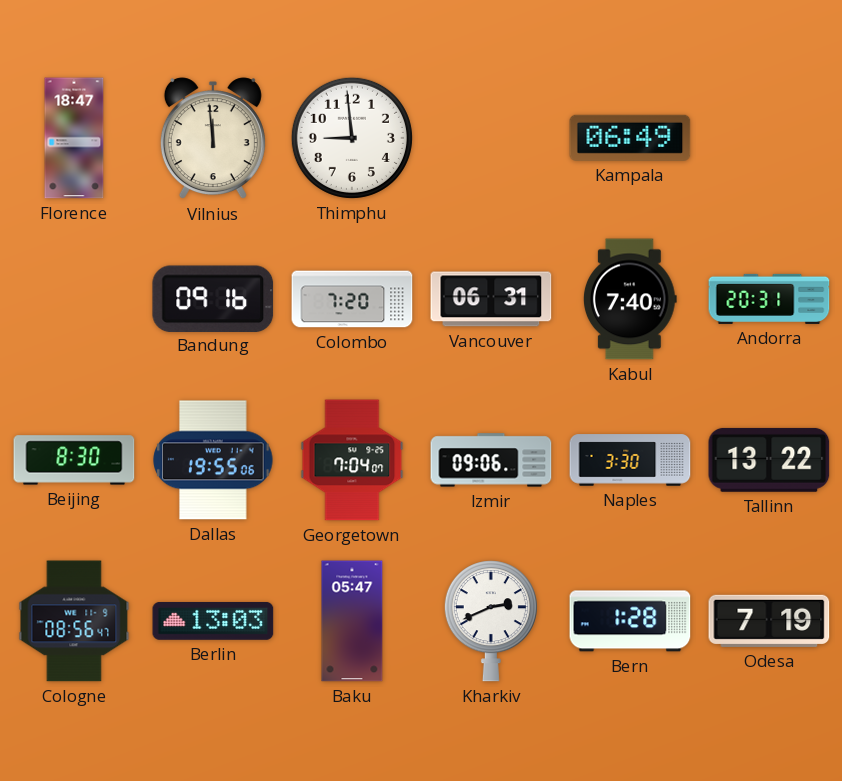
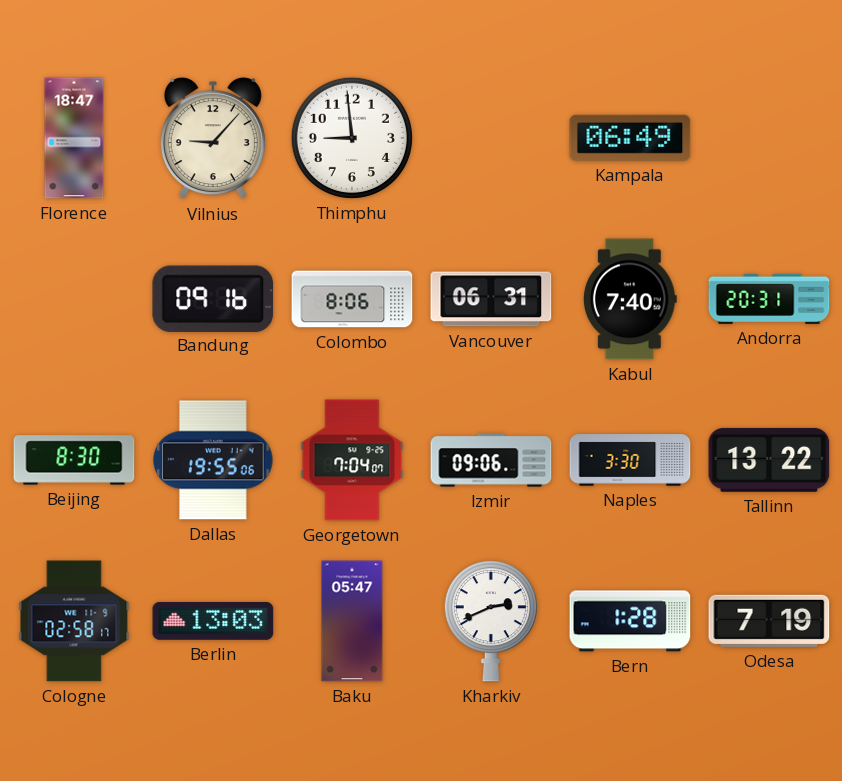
Vilnius: 11:59 -> 9:07 (213, 139)
Colombo: 7:20 -> 8:06 (352, 299)
Cologne: 08:56 -> 02:58 (74, 621)
